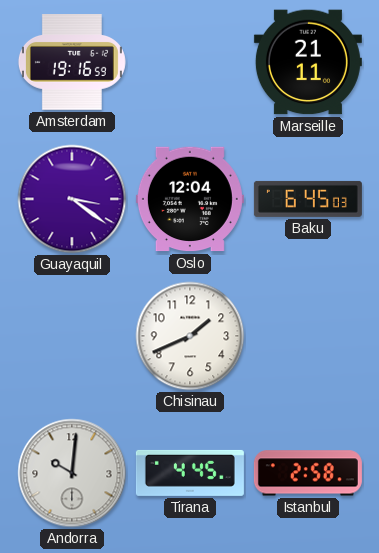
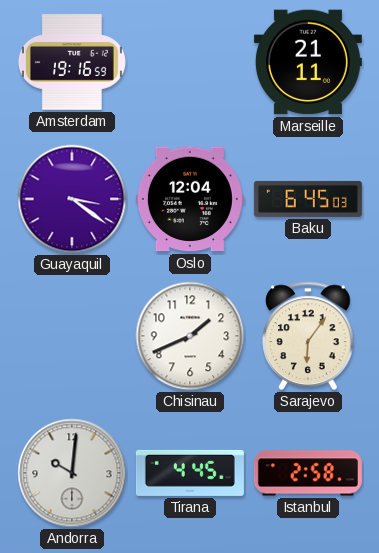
Sarajevo: none -> 6:06 (308, 336)
